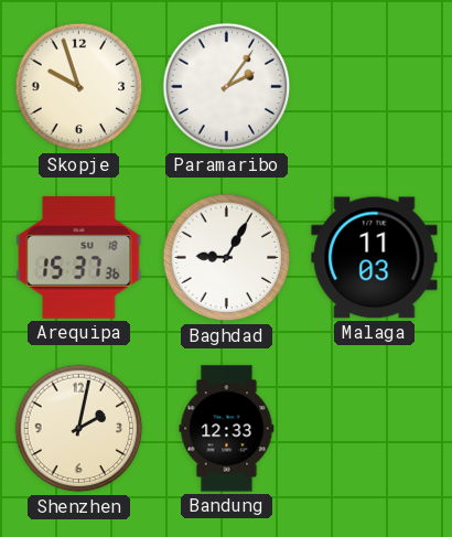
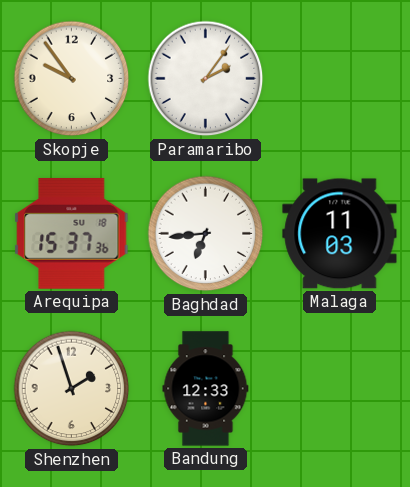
Skopje: 9:57 -> 9:54 (72, 79)
Baghdad: 9:05 -> 6:44 (206, 234)
Shenzhen: 2:02 -> 1:57 (72, 389)
